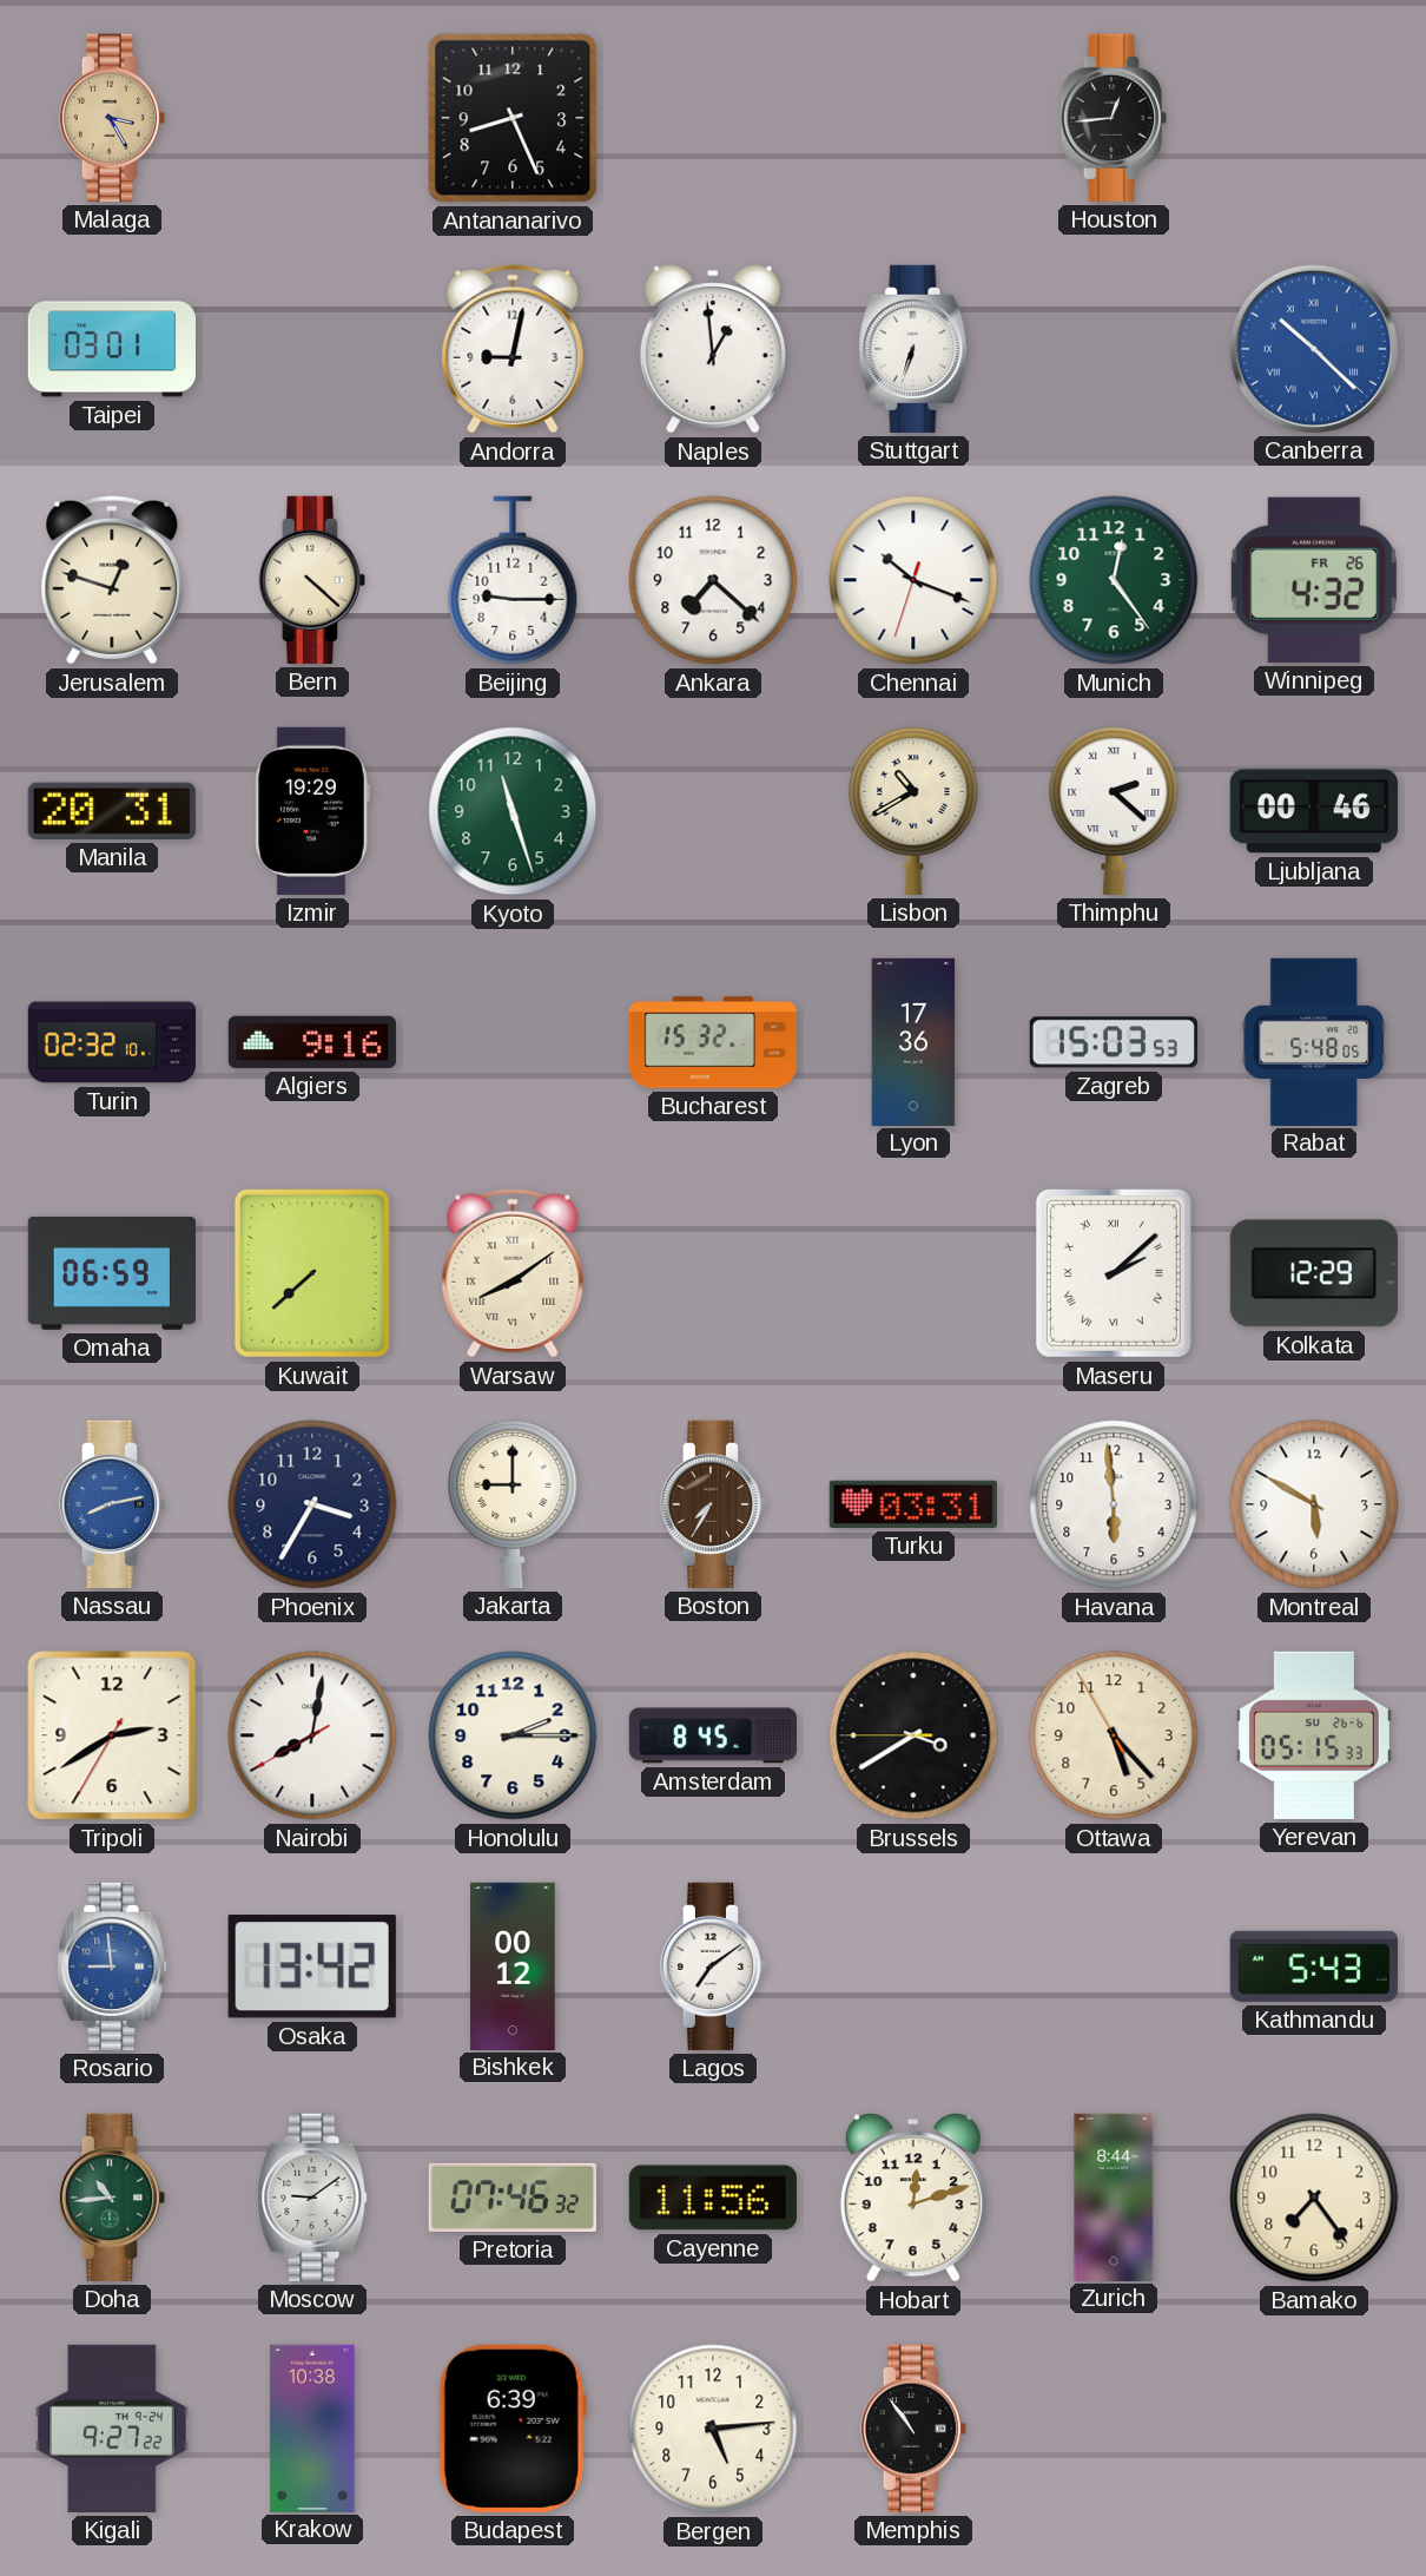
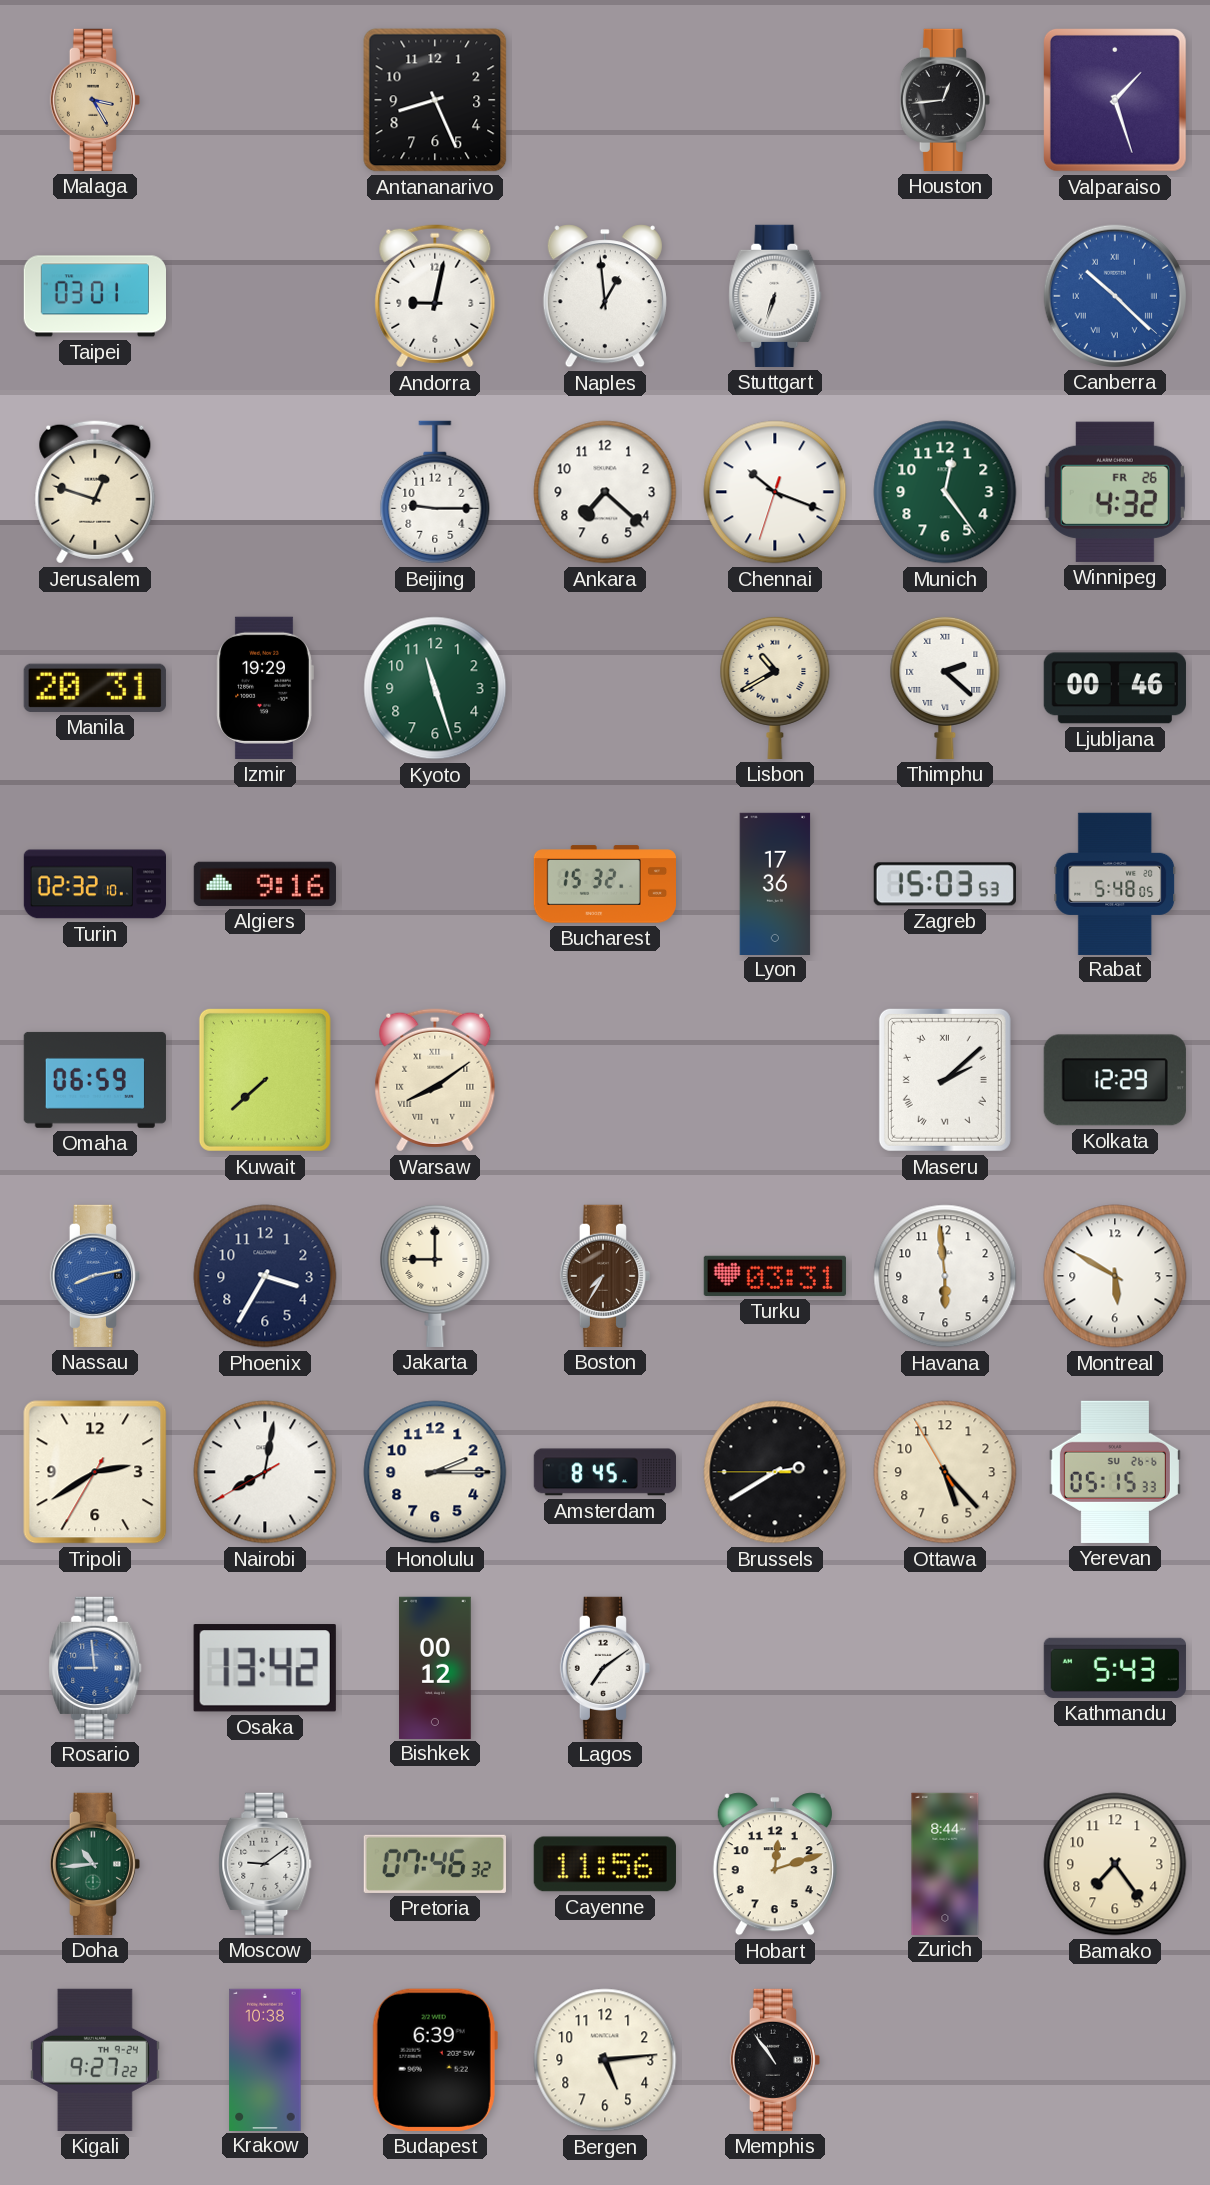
Valparaiso: none -> 1:27 (1115, 100)
Bern: 4:22 -> none (311, 580)
Brussels: 3:39 -> 2:39 (775, 1472)
